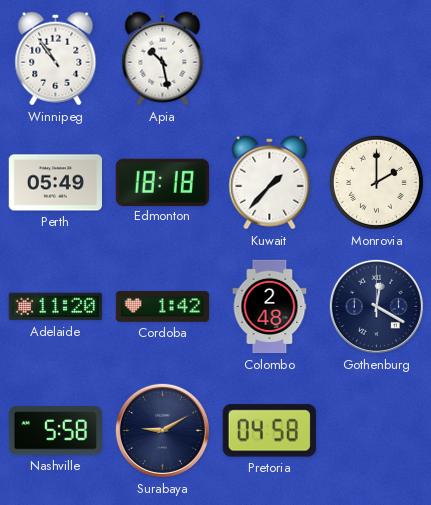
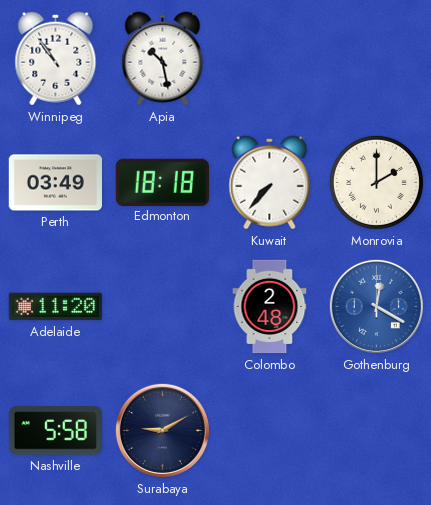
Perth: 05:49 -> 03:49 (55, 183)
Kuwait: 1:37 -> 7:37 (270, 183)
Cordoba: 1:42 -> none (162, 307)
Gothenburg dial: navy -> blue (376, 306)
Pretoria: 04:58 -> none (269, 431)
